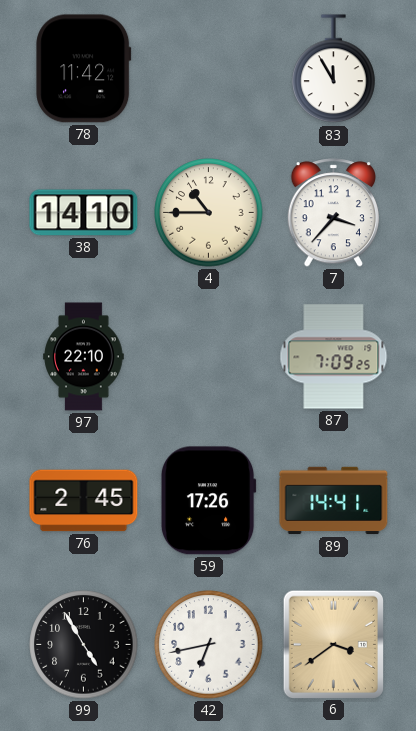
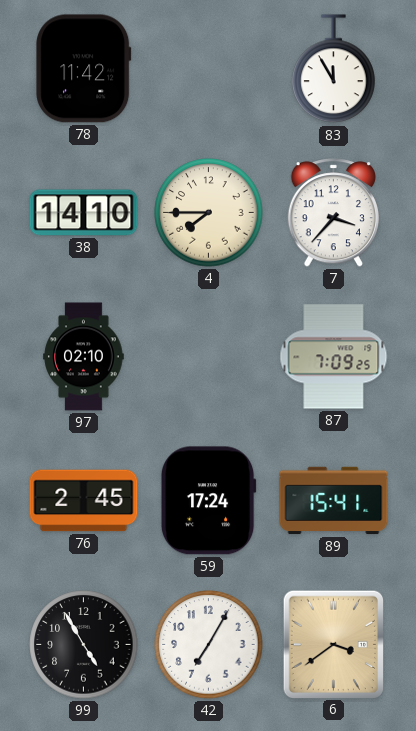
4: 10:45 -> 7:45 (209, 213)
97: 22:10 -> 02:10 (84, 357)
59: 17:26 -> 17:24 (208, 501)
89: 14:41 -> 15:41 (334, 501)
42: 6:43 -> 7:05 (209, 645)
